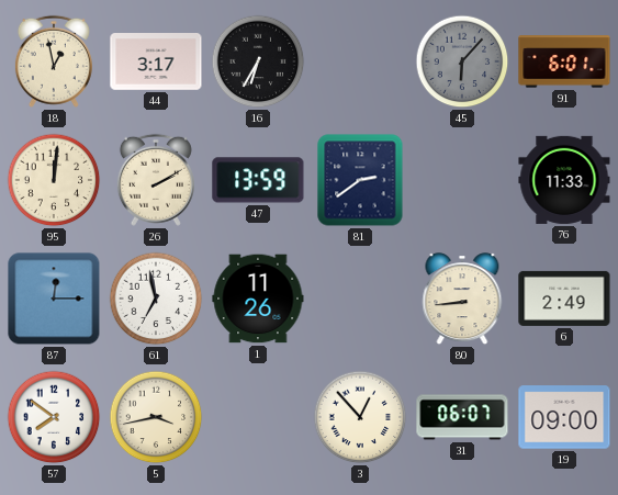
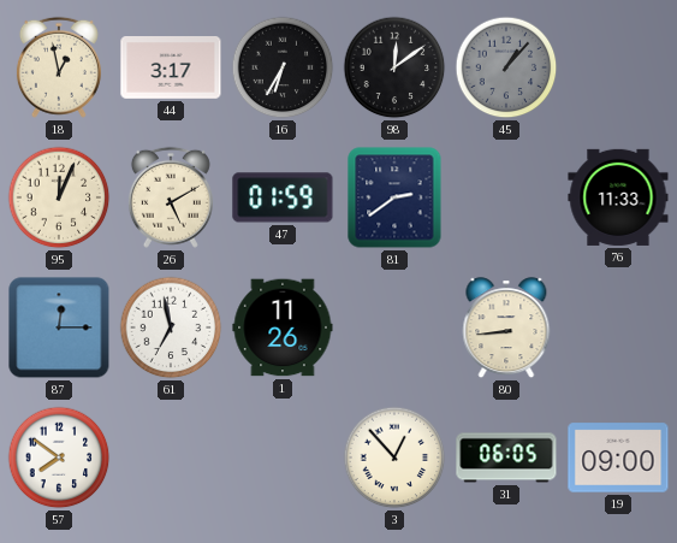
98: none -> 12:09 (394, 67)
45: 6:07 -> 1:07 (506, 67)
91: 6:01 -> none (564, 61)
95: 12:01 -> 12:04 (59, 197)
26: 2:10 -> 5:10 (171, 197)
47: 13:59 -> 01:59 (283, 197)
6: 2:49 -> none (564, 299)
5: 3:43 -> none (156, 417)
31: 06:07 -> 06:05 (506, 458)
